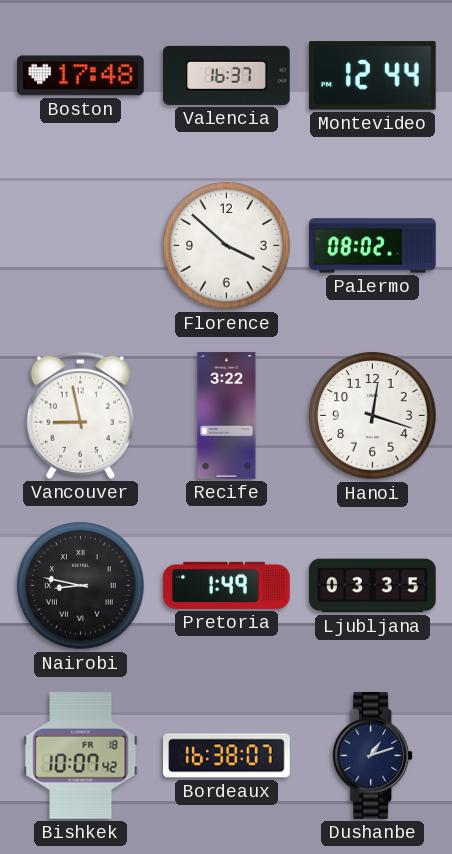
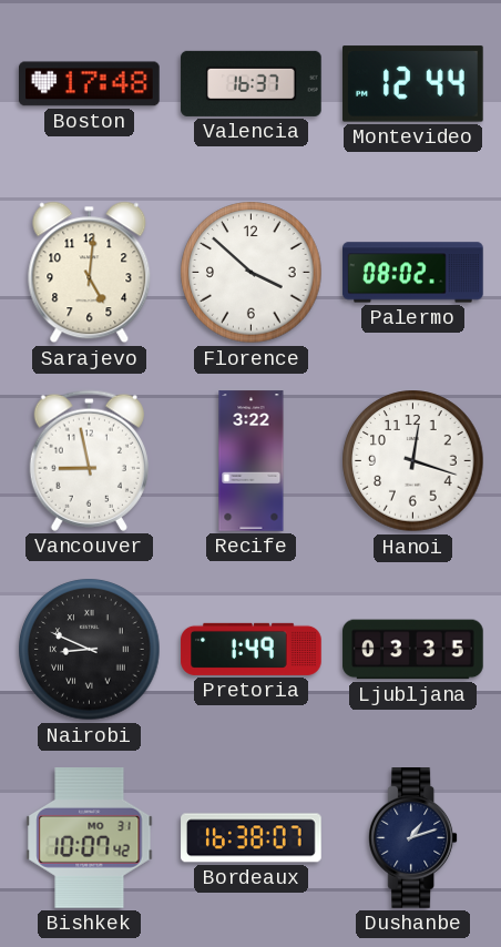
Sarajevo: none -> 5:01 (90, 273)
Nairobi: 8:47 -> 8:49 (90, 650)
Bishkek date: FR 18 -> MO 31 (90, 838)
